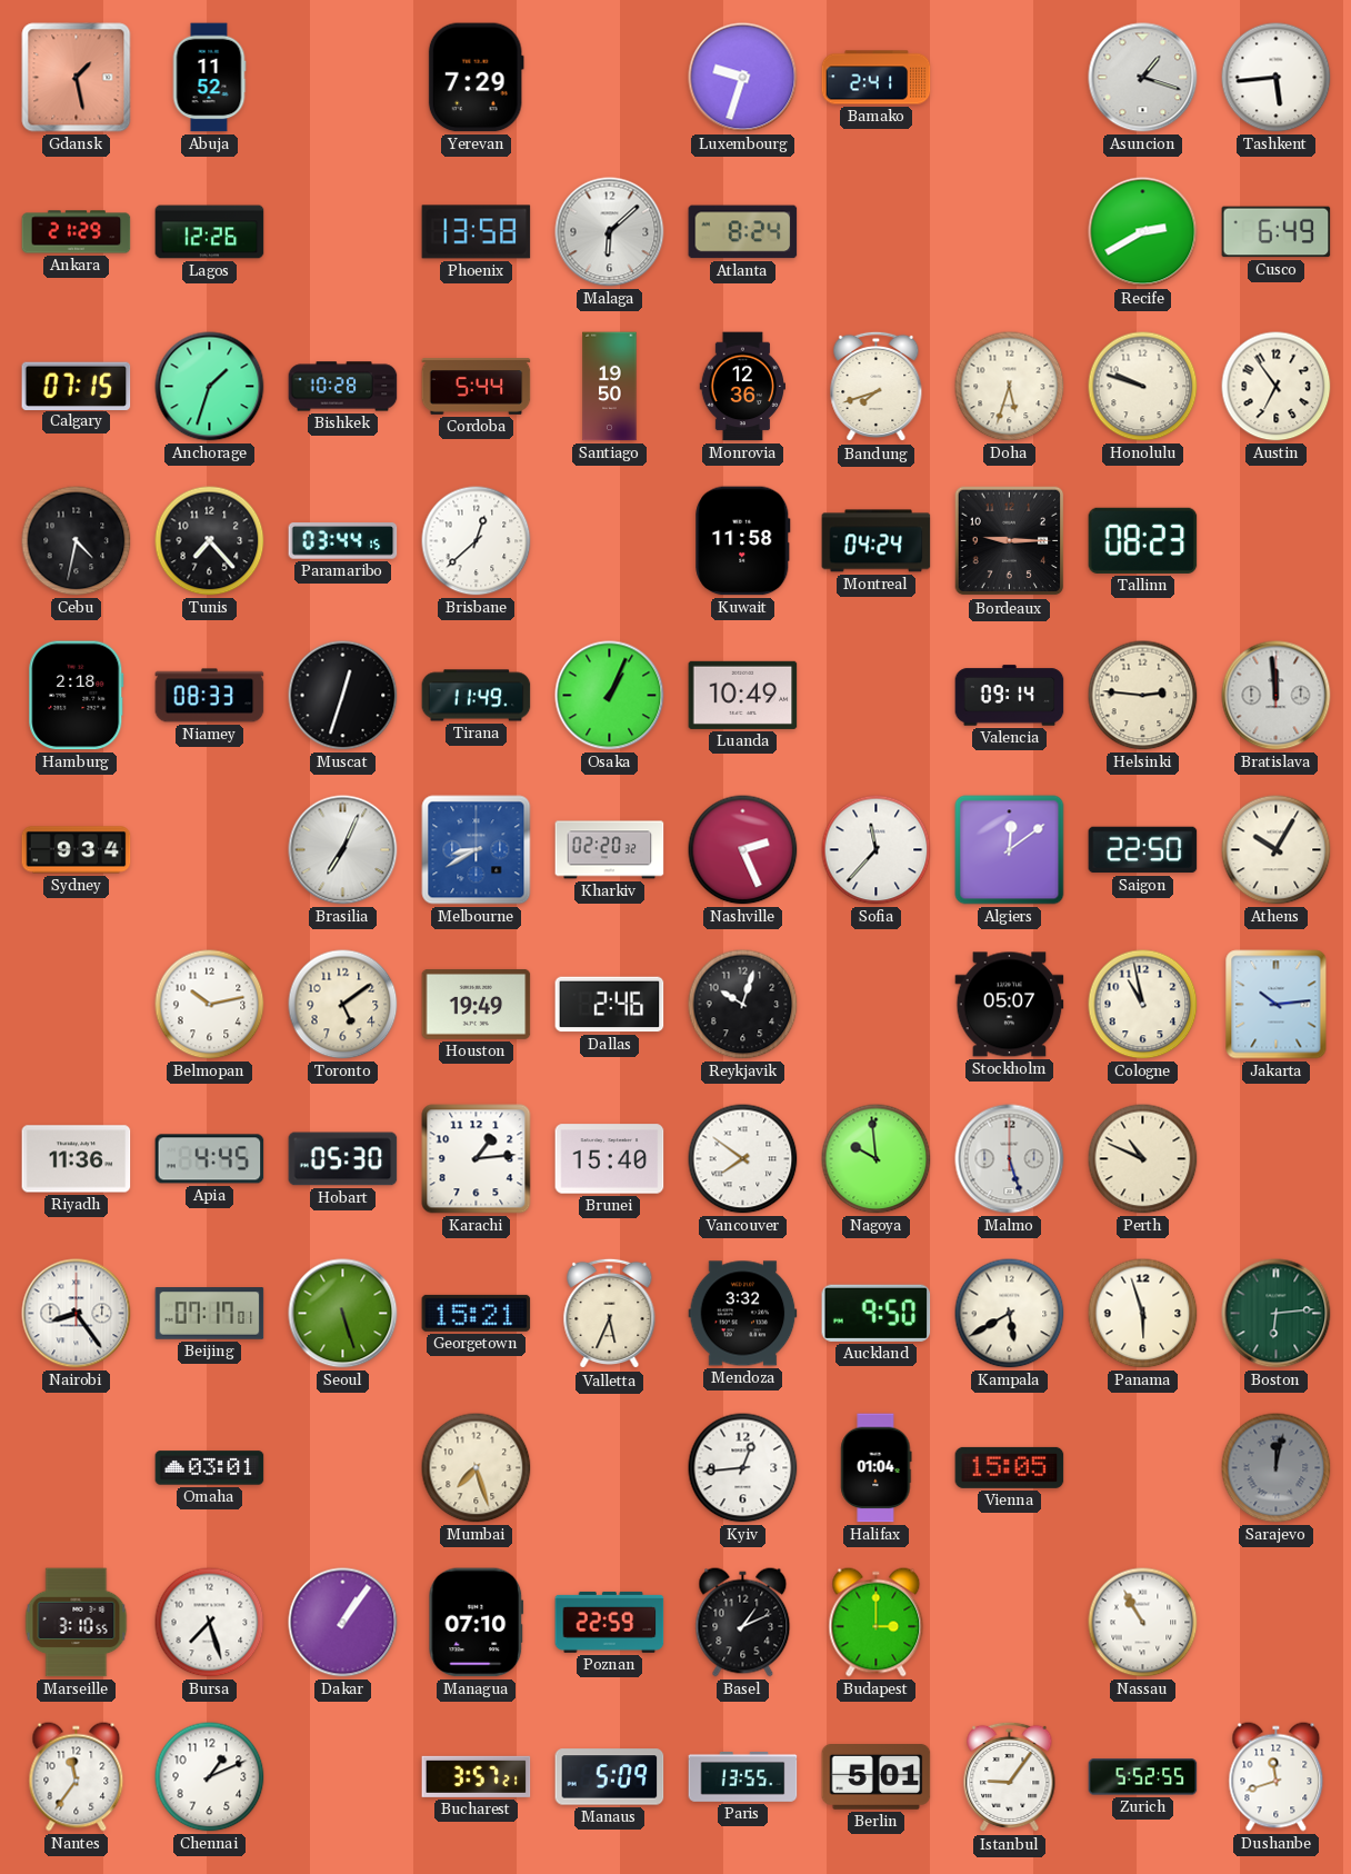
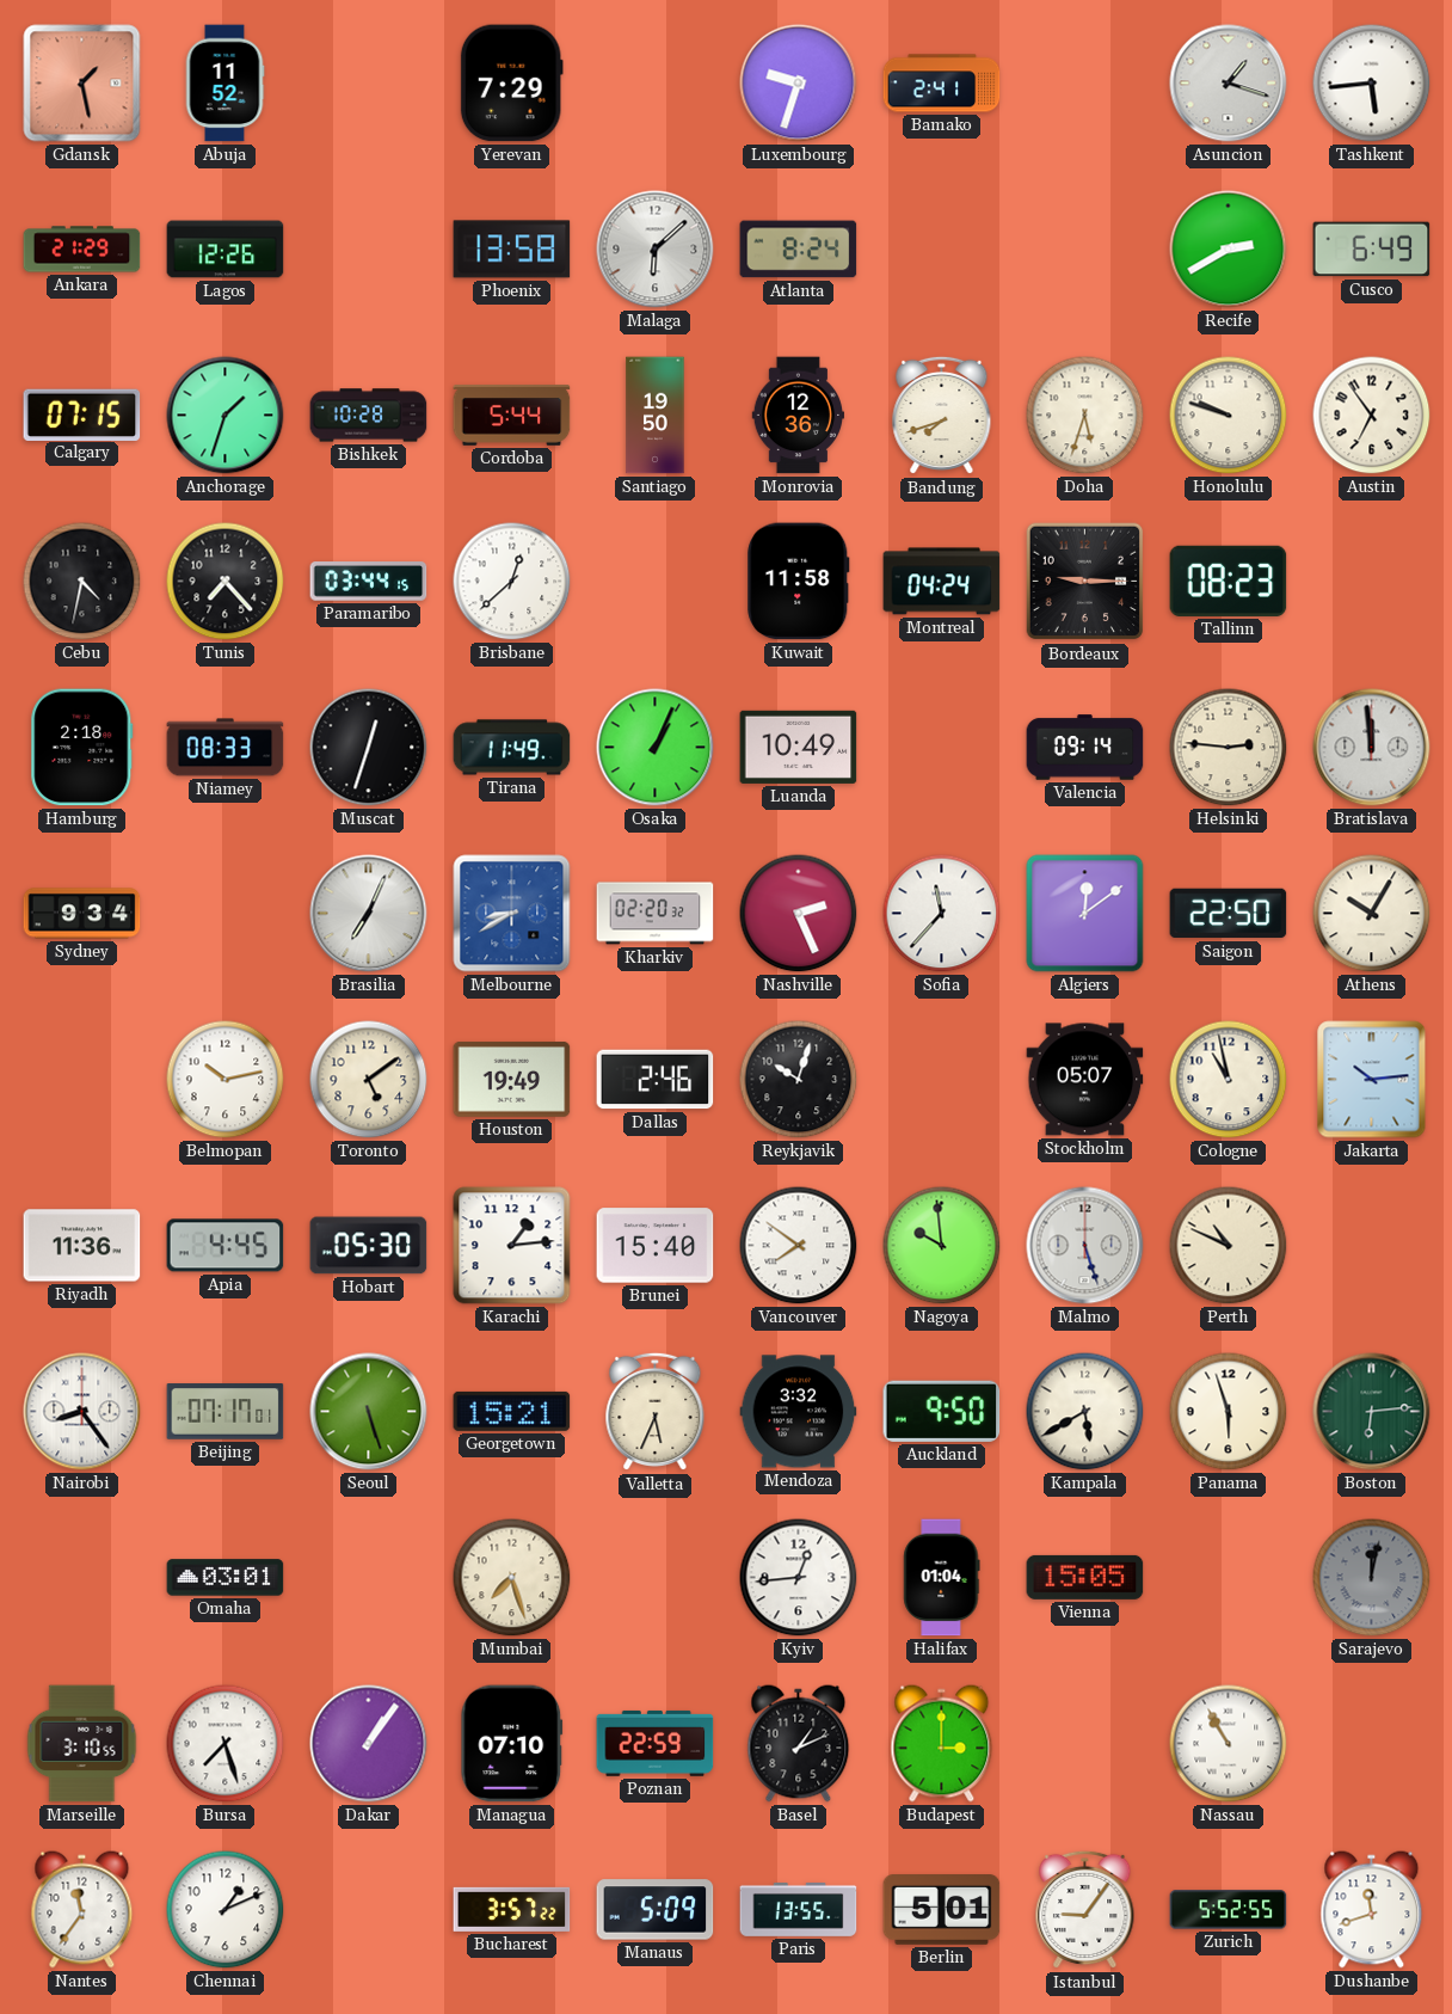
Bucharest: 3:57:21 -> 3:57:22 (512, 1909)
